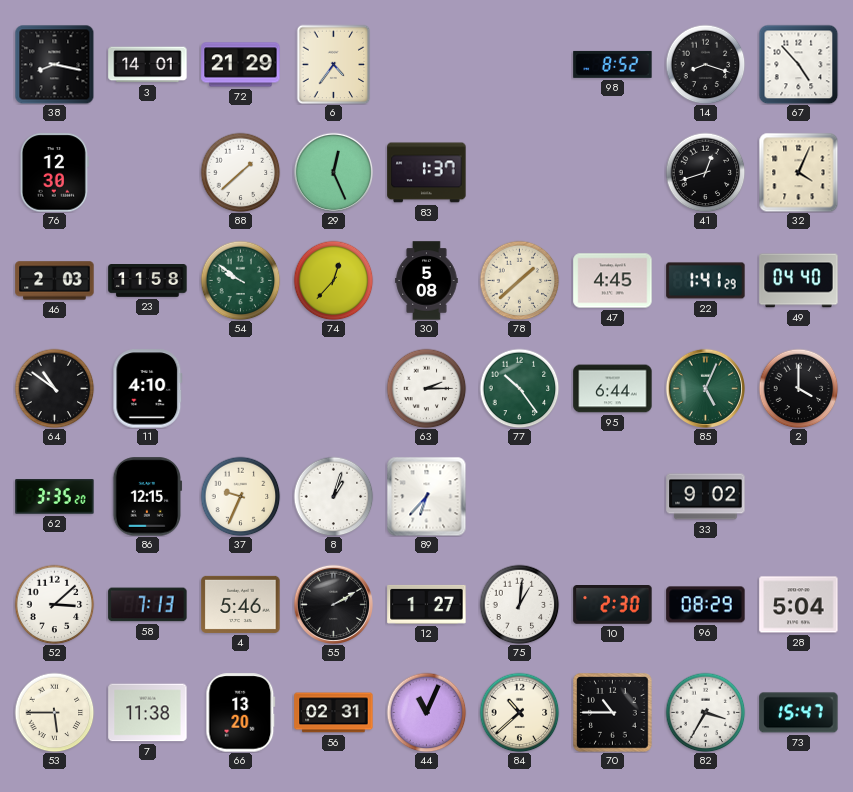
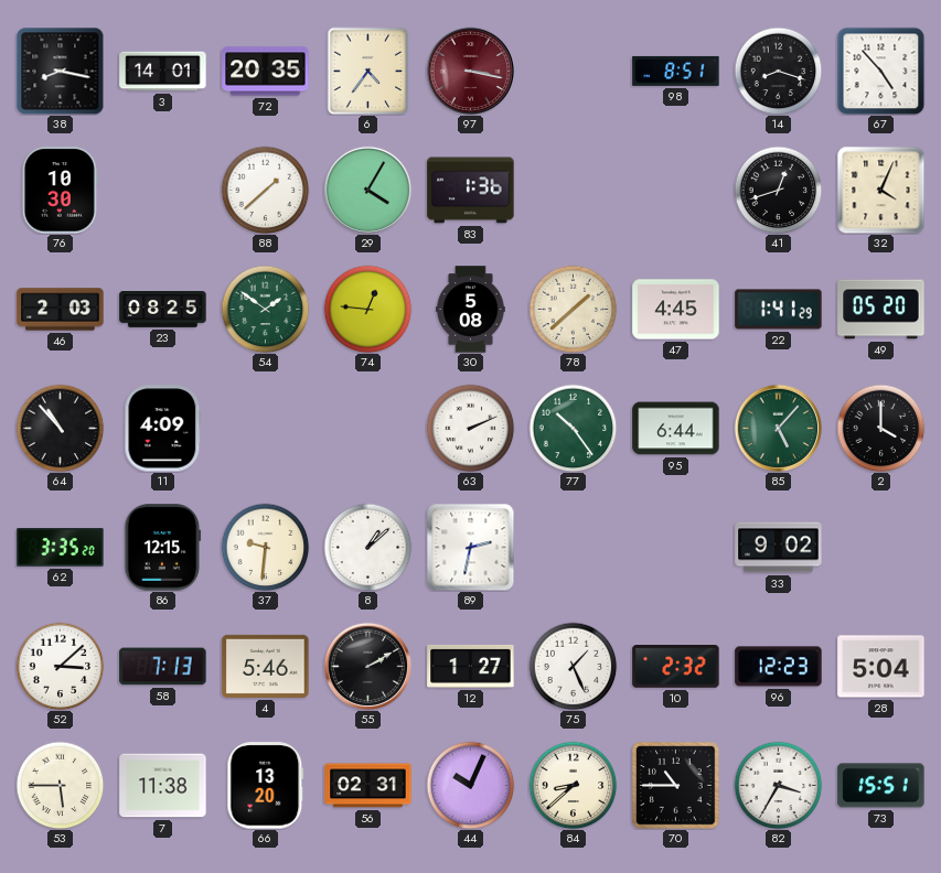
72: 21:29 -> 20:35 (266, 72)
97: none -> 3:17 (470, 71)
98: 8:52 -> 8:51 (676, 71)
76: 12:30 -> 10:30 (60, 191)
29: 12:26 -> 4:05 (367, 190)
83: 1:37 -> 1:36 (471, 191)
23: 11:58 -> 08:25 (163, 310)
54: 9:51 -> 1:51 (265, 309)
74: 12:37 -> 12:46 (367, 309)
49: 04:40 -> 05:20 (881, 310)
64: 10:51 -> 10:53 (60, 428)
11: 4:10 -> 4:09 (163, 429)
63: 2:15 -> 2:11 (470, 428)
85: 5:04 -> 5:07 (778, 428)
37: 9:34 -> 9:31 (265, 547)
8: 1:03 -> 1:08 (367, 547)
89: 6:37 -> 2:32 (470, 547)
75: 1:01 -> 1:26 (573, 666)
10: 2:30 -> 2:32 (676, 667)
96: 08:29 -> 12:23 (779, 667)
44: 11:04 -> 10:04 (470, 785)
84: 10:38 -> 8:38 (573, 785)
73: 15:47 -> 15:51 (881, 786)
